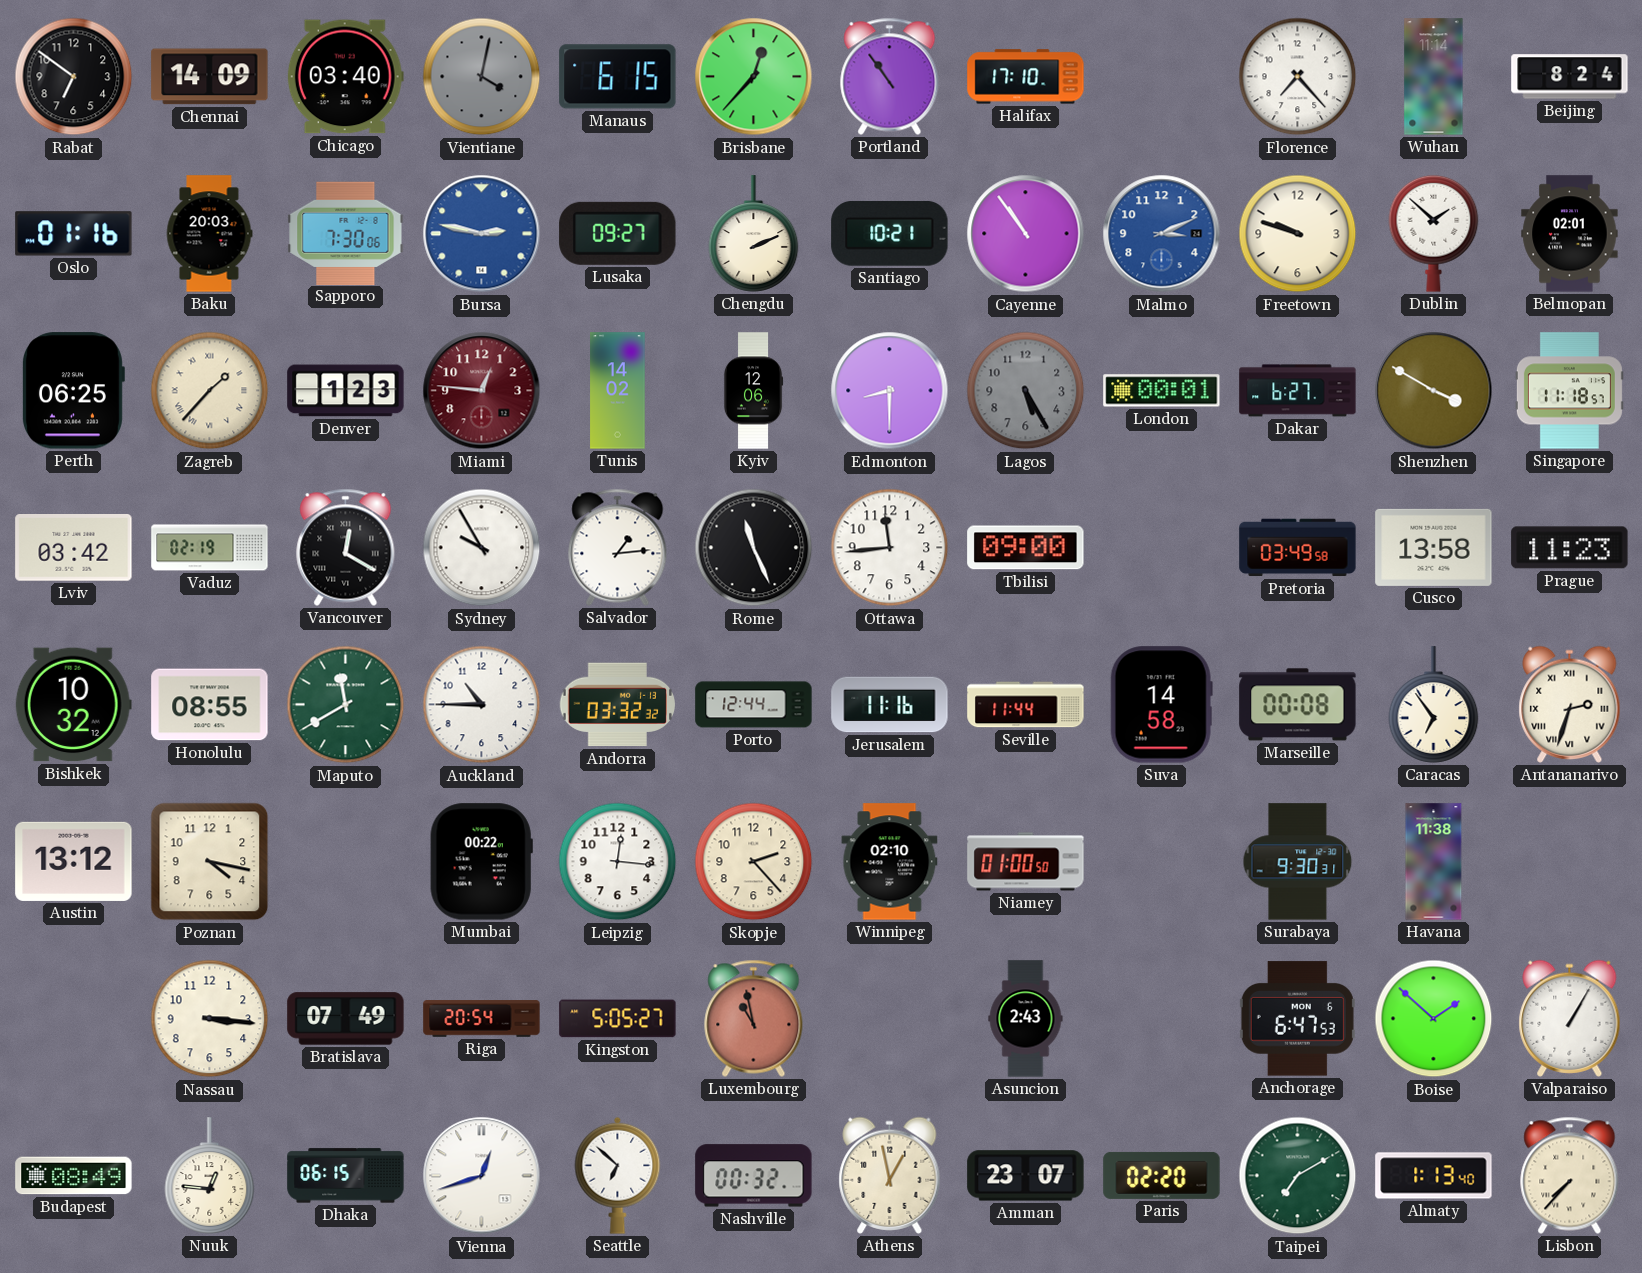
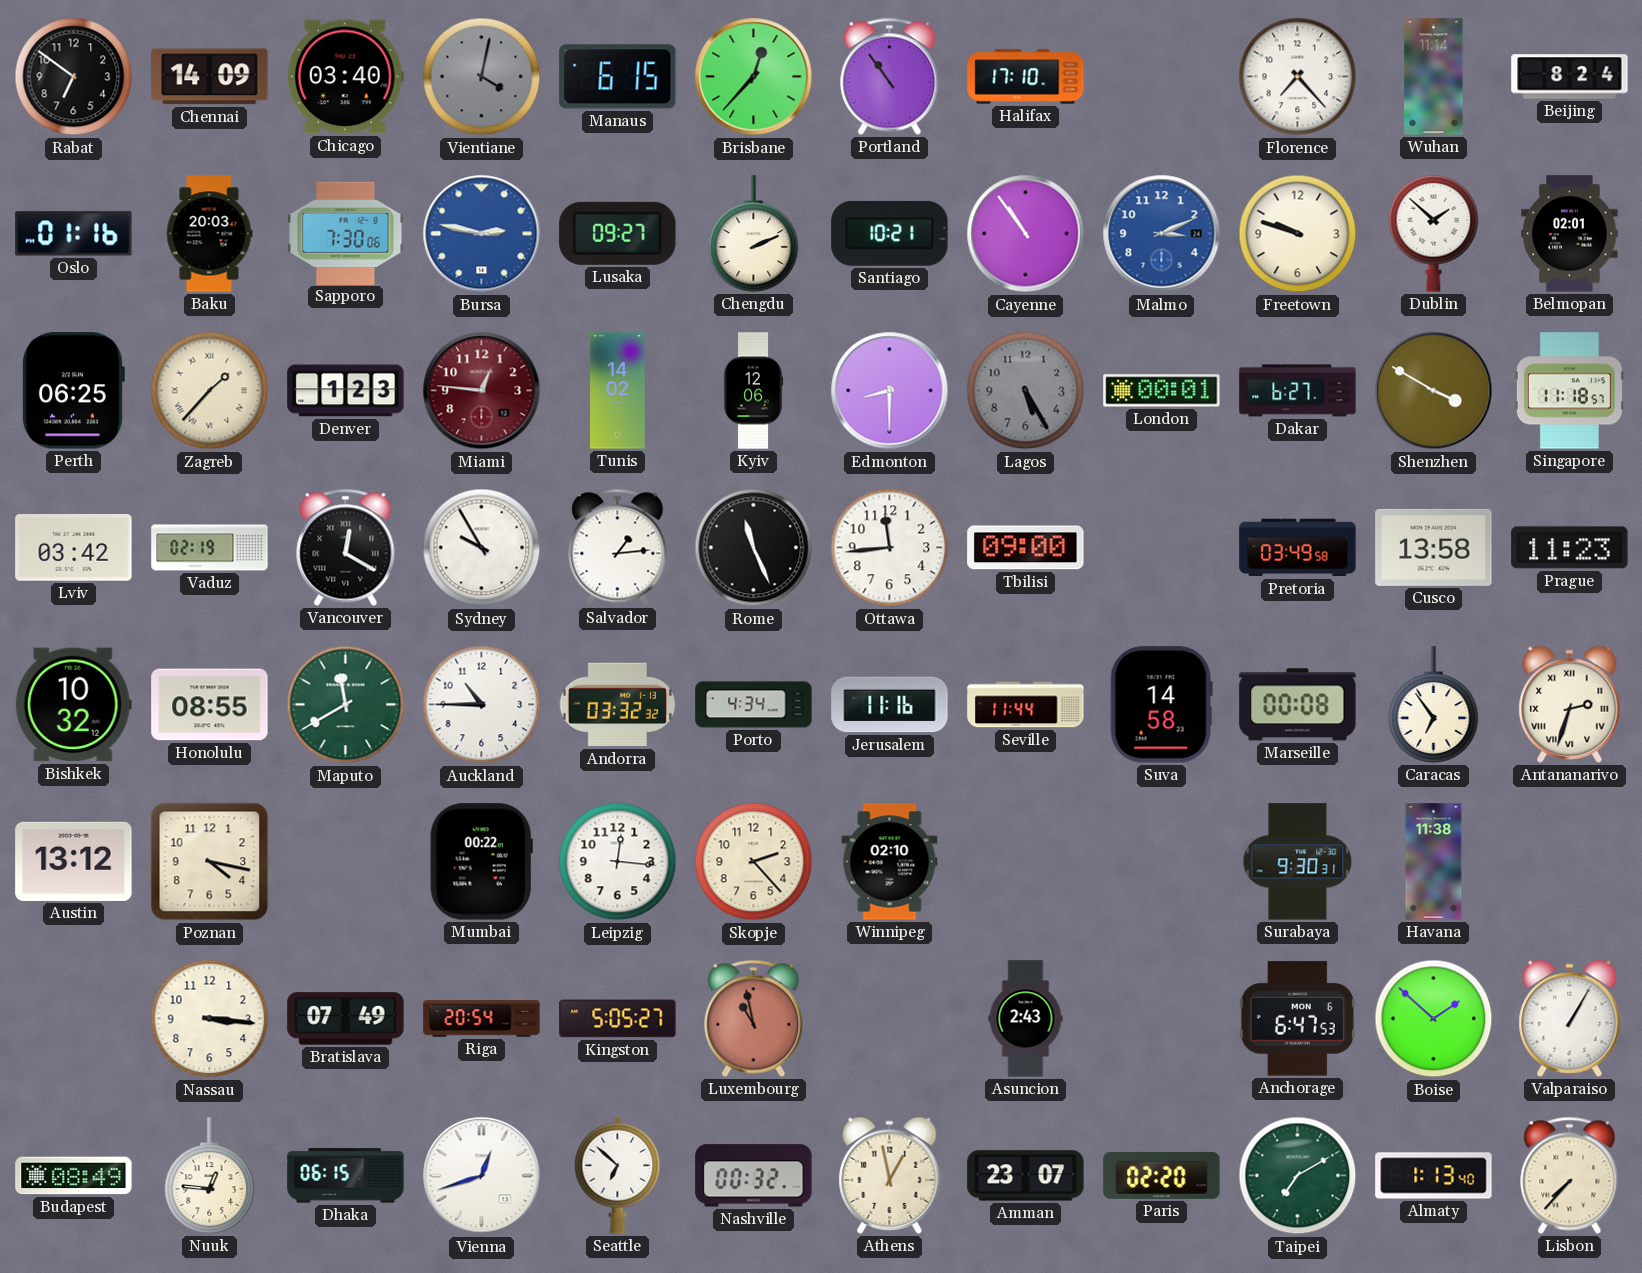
Porto: 12:44 -> 4:34 (754, 705)
Niamey: 01:00 -> none (1026, 862)
